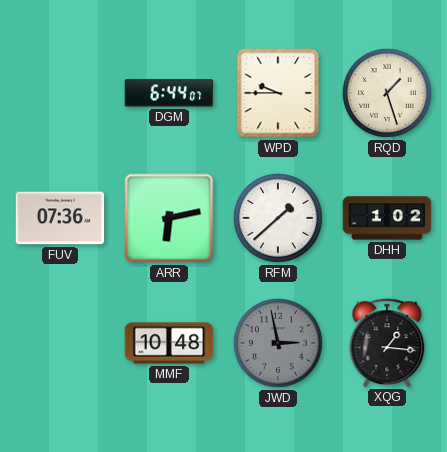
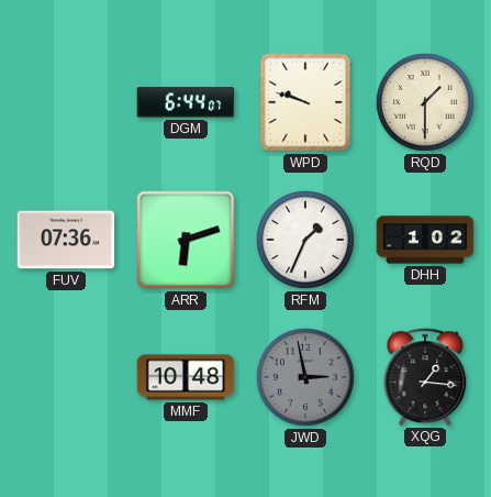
WPD: 9:45 -> 9:48 (305, 102)
RQD: 1:27 -> 1:30 (425, 102)
ARR: 6:13 -> 6:12 (186, 240)
RFM: 1:38 -> 1:34 (305, 240)
